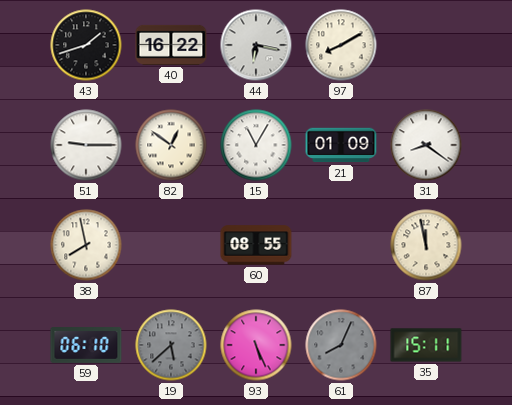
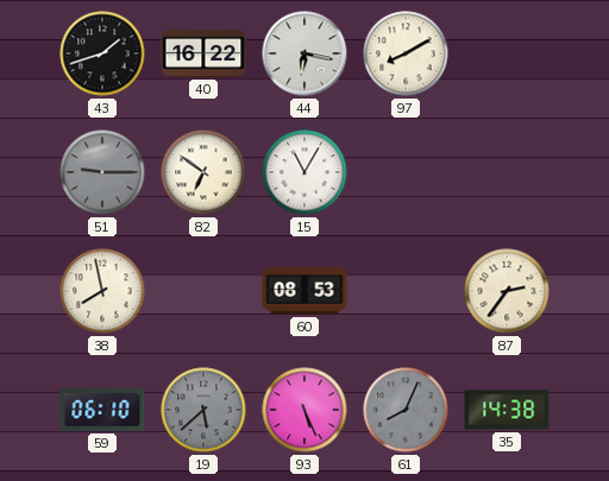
51 dial: white -> grey (102, 172)
82: 12:51 -> 6:51 (203, 172)
21: 01:09 -> none (341, 145)
31: 8:21 -> none (426, 145)
60: 08:55 -> 08:53 (304, 291)
87: 11:58 -> 2:36 (507, 291)
35: 15:11 -> 14:38 (507, 410)
